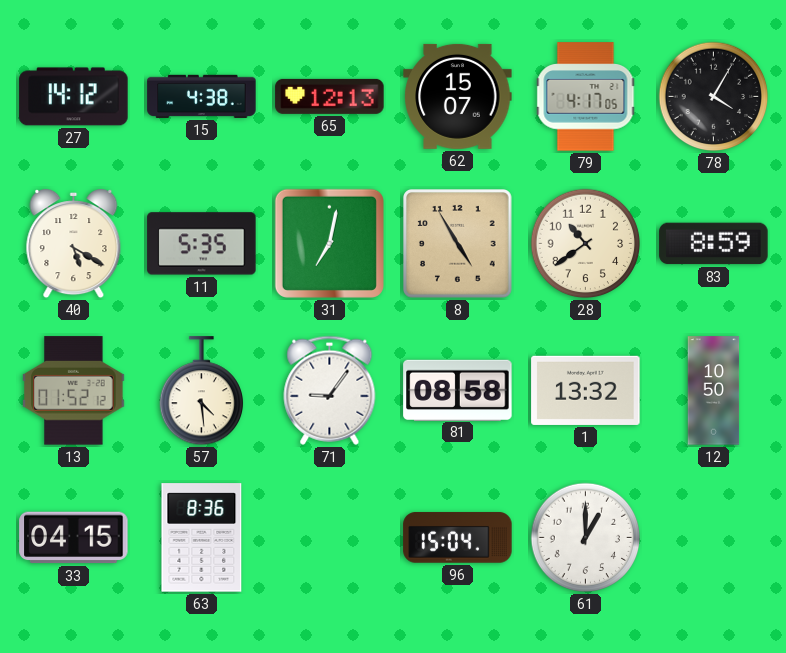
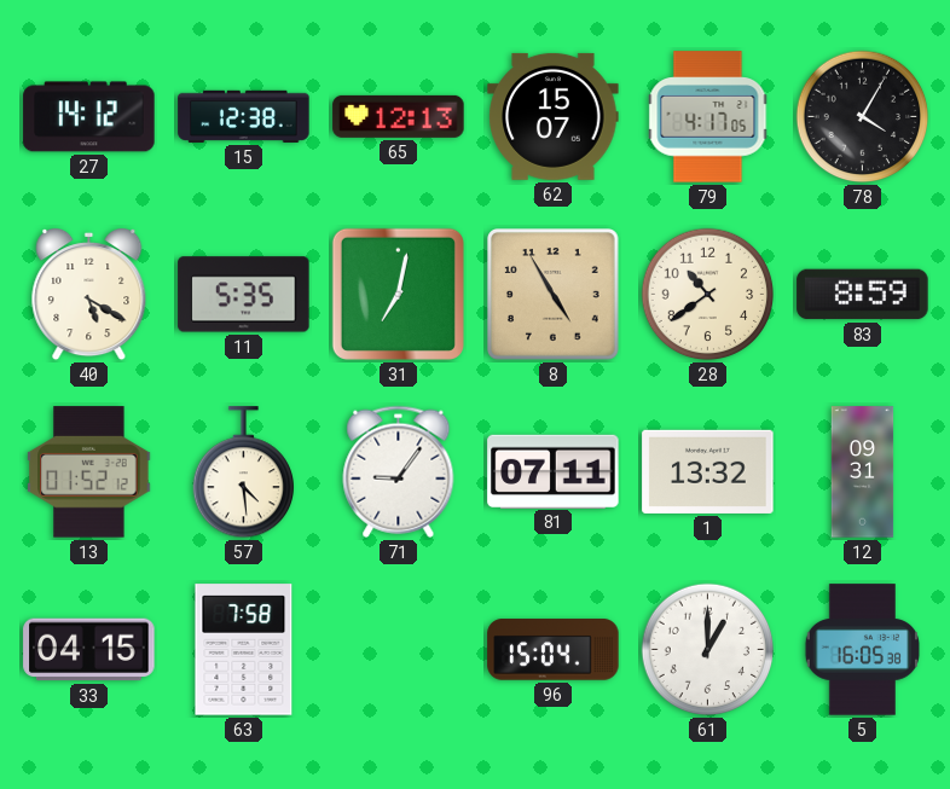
15: 4:38 -> 12:38 (244, 116)
81: 08:58 -> 07:11 (554, 471)
12: 10:50 -> 09:31 (863, 472)
63: 8:36 -> 7:58 (244, 650)
5: none -> 16:05 (862, 650)
